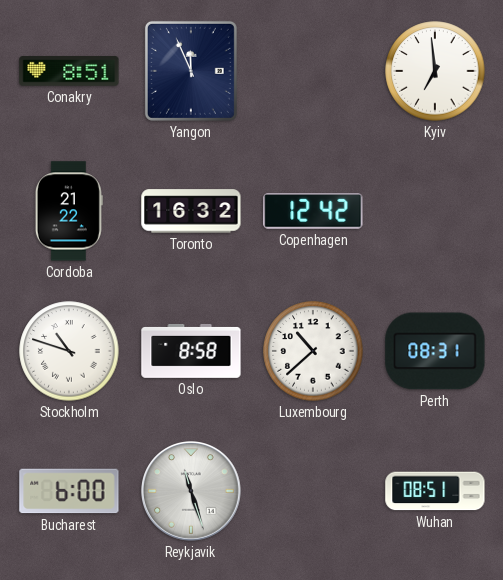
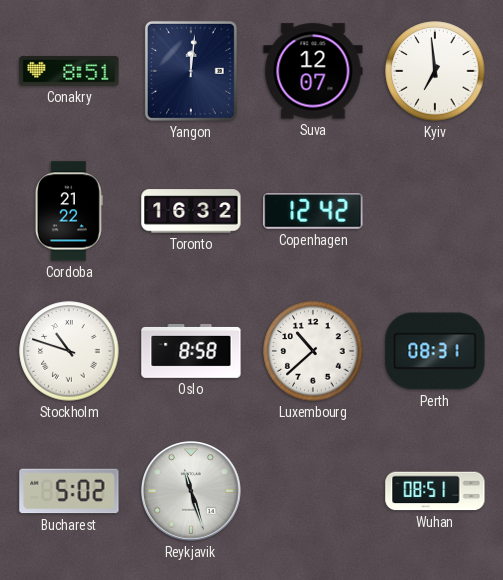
Yangon: 11:56 -> 12:01 (191, 71)
Suva: none -> 12:07 (313, 71)
Bucharest: 6:00 -> 5:02 (69, 491)
